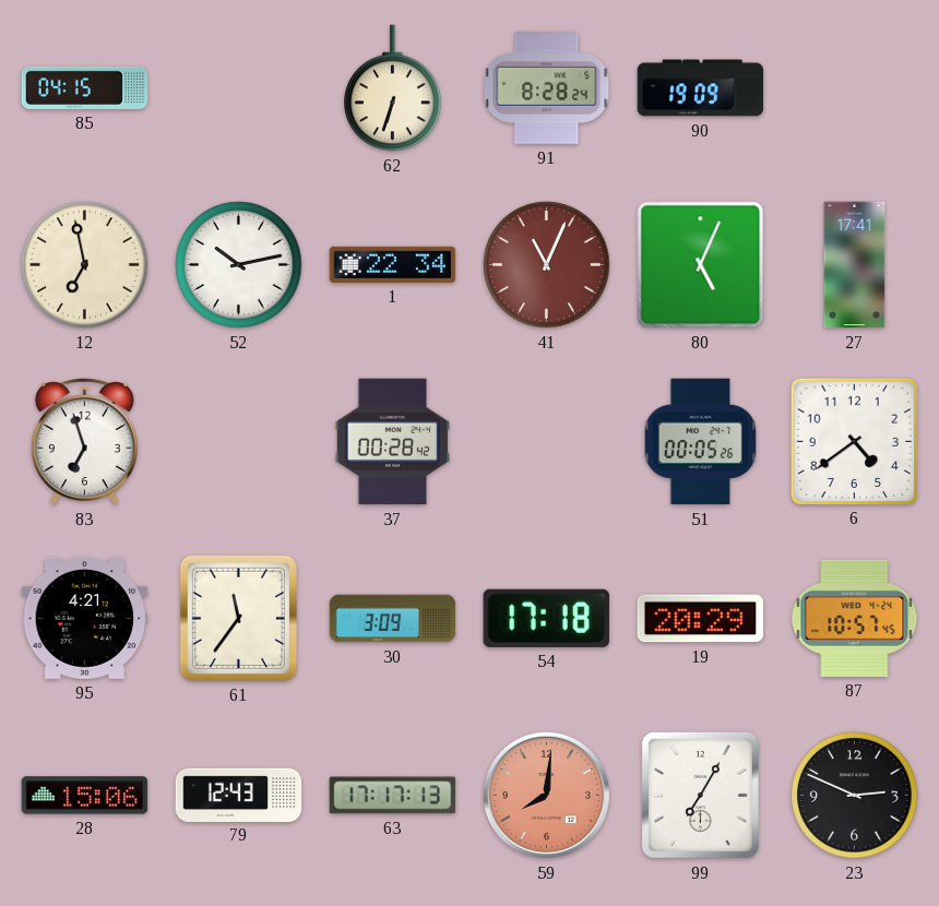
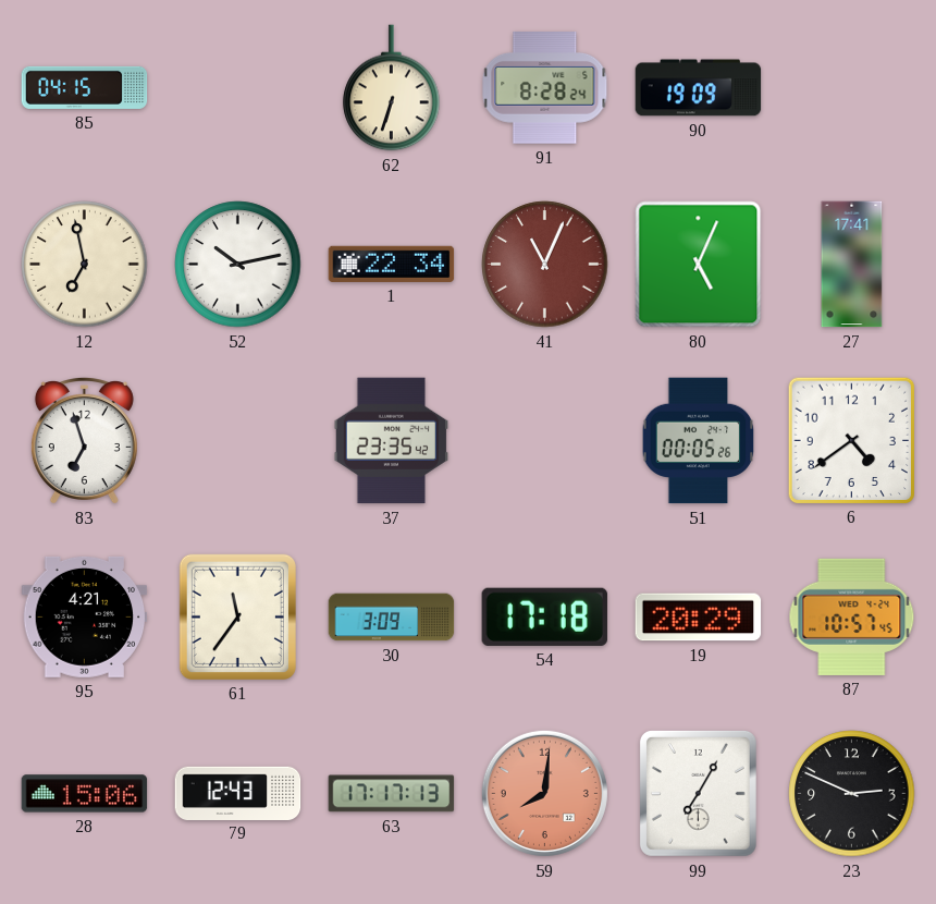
37: 00:28 -> 23:35 (392, 441)
